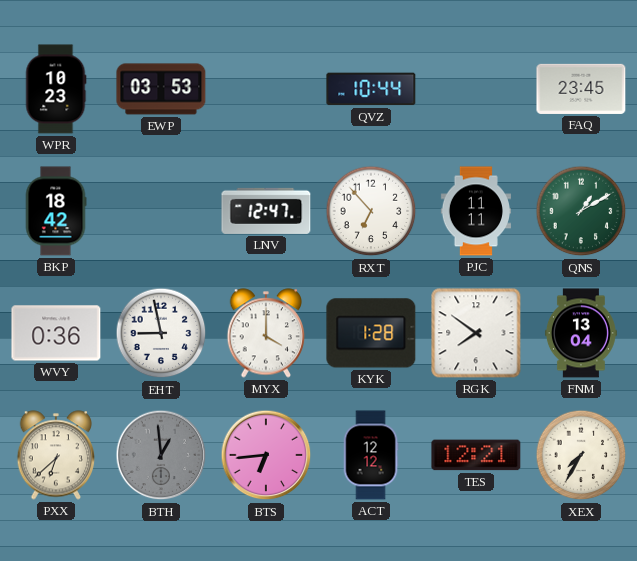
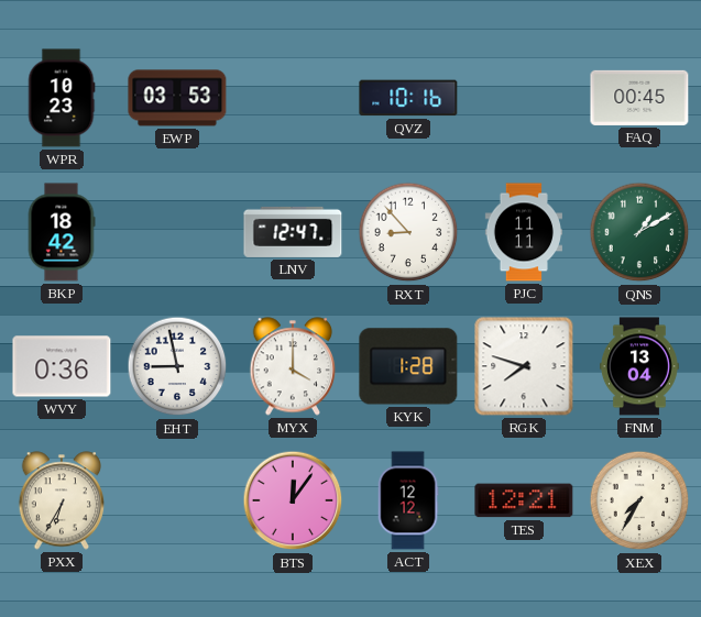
QVZ: 10:44 -> 10:16 (408, 98)
FAQ: 23:45 -> 00:45 (639, 98)
RXT: 6:53 -> 8:53 (408, 232)
RGK: 7:51 -> 7:48 (524, 366)
PXX: 6:38 -> 6:35 (62, 500)
BTH: 12:59 -> none (161, 455)
BTS: 6:44 -> 12:06 (293, 500)
